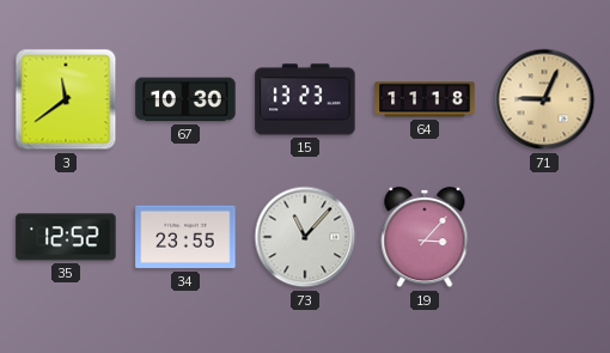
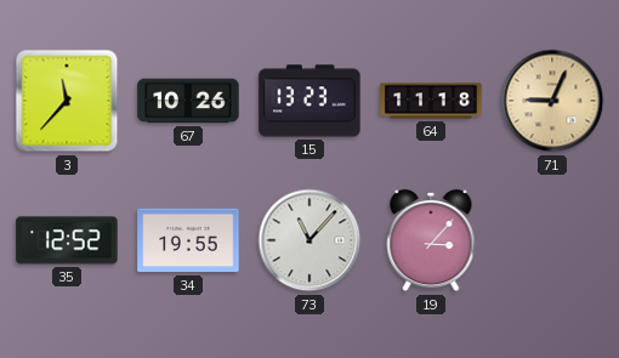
3: 11:39 -> 11:37 (67, 101)
67: 10:30 -> 10:26 (188, 101)
34: 23:55 -> 19:55 (188, 240)
